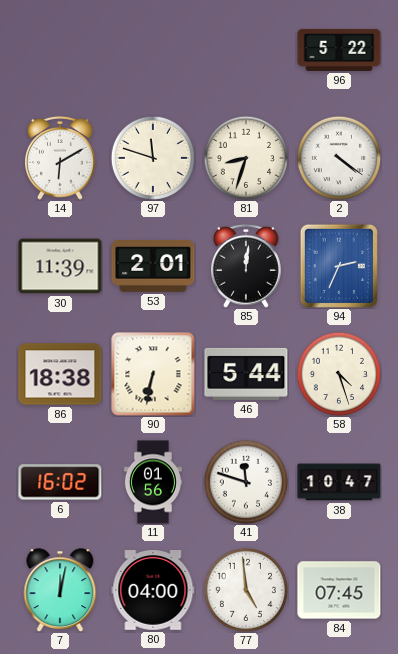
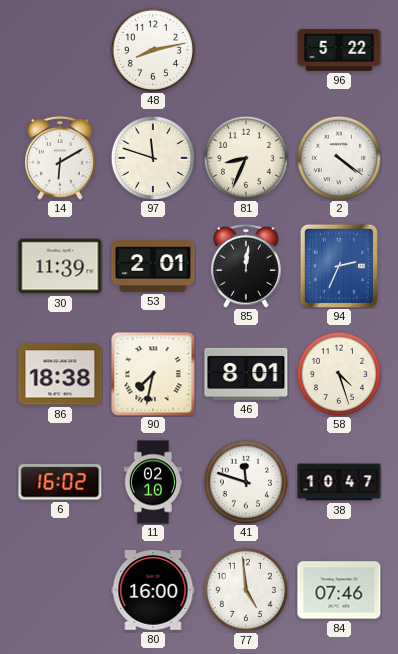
48: none -> 8:13 (152, 49)
81: 8:33 -> 8:34 (245, 157)
90: 6:32 -> 7:32 (153, 374)
46: 5:44 -> 8:01 (246, 374)
11: 01:56 -> 02:10 (153, 482)
7: 12:02 -> none (60, 590)
80: 04:00 -> 16:00 (153, 591)
84: 07:45 -> 07:46 (339, 590)
